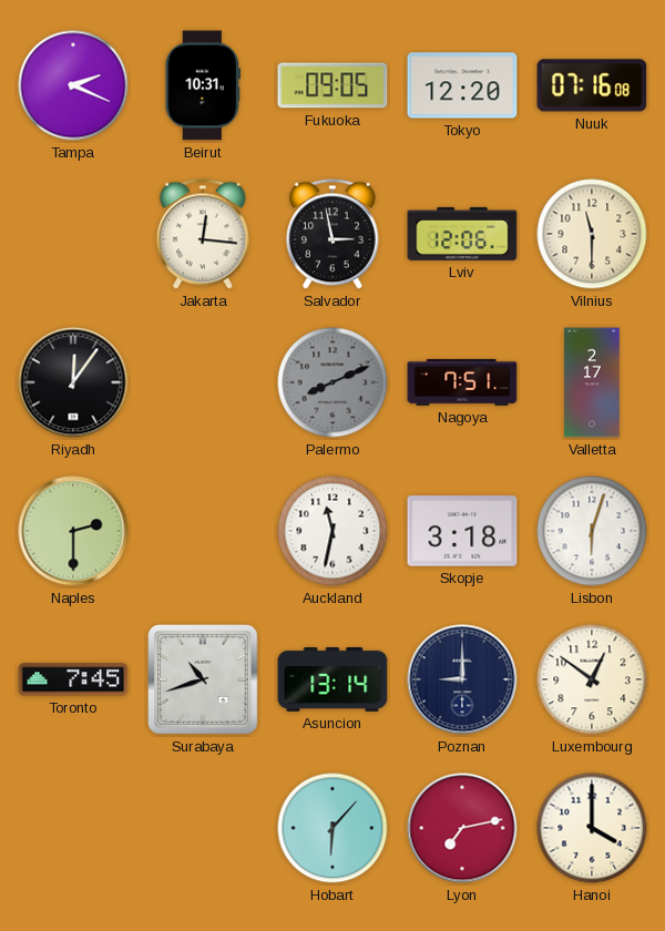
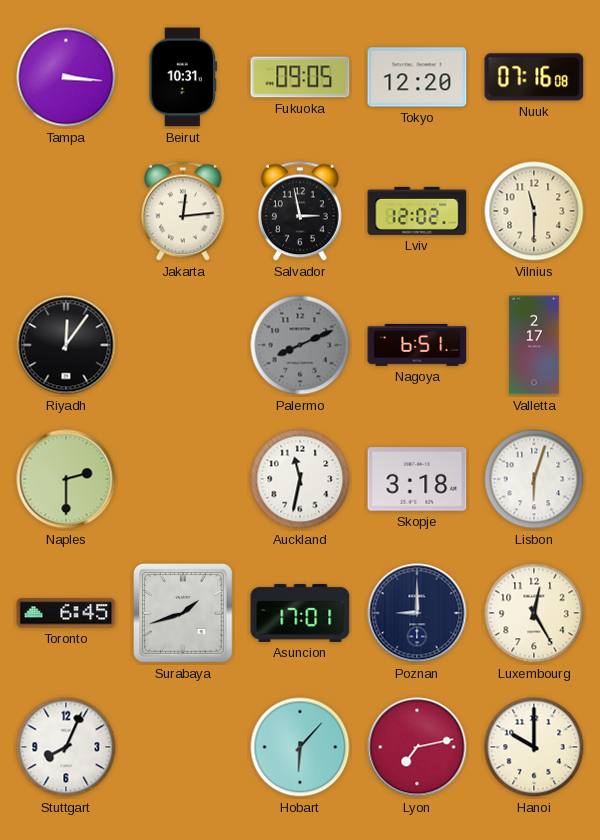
Tampa: 2:19 -> 3:16 (66, 77)
Jakarta: 12:16 -> 12:14 (184, 211)
Lviv: 12:06 -> 12:02 (417, 211)
Nagoya: 7:51 -> 6:51 (417, 345)
Toronto: 7:45 -> 6:45 (66, 613)
Surabaya: 10:42 -> 1:42 (184, 614)
Asuncion: 13:14 -> 17:01 (300, 613)
Luxembourg: 12:51 -> 12:25 (534, 613)
Stuttgart: none -> 8:04 (66, 747)
Hanoi: 4:00 -> 10:00 (534, 747)
